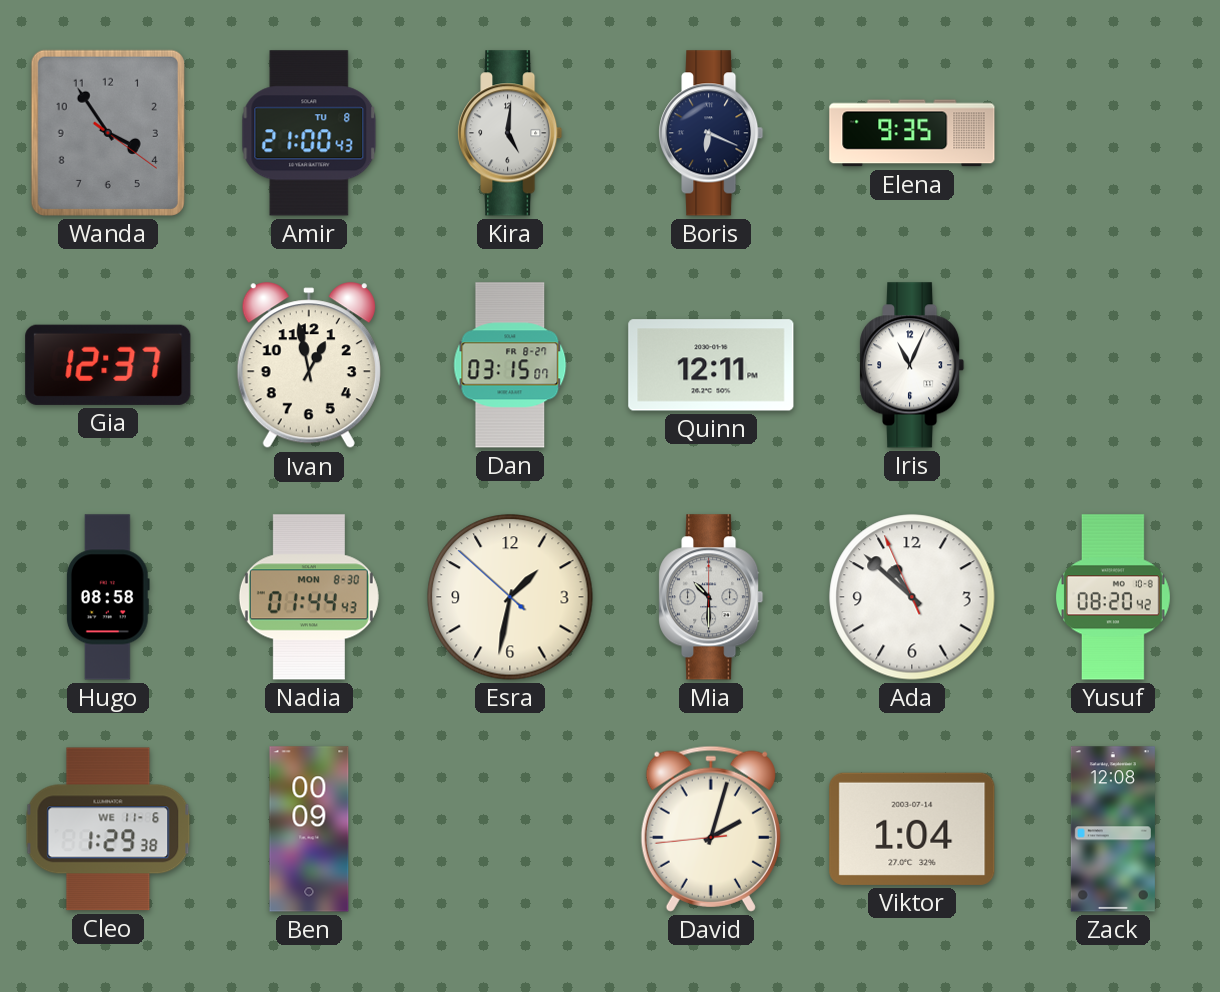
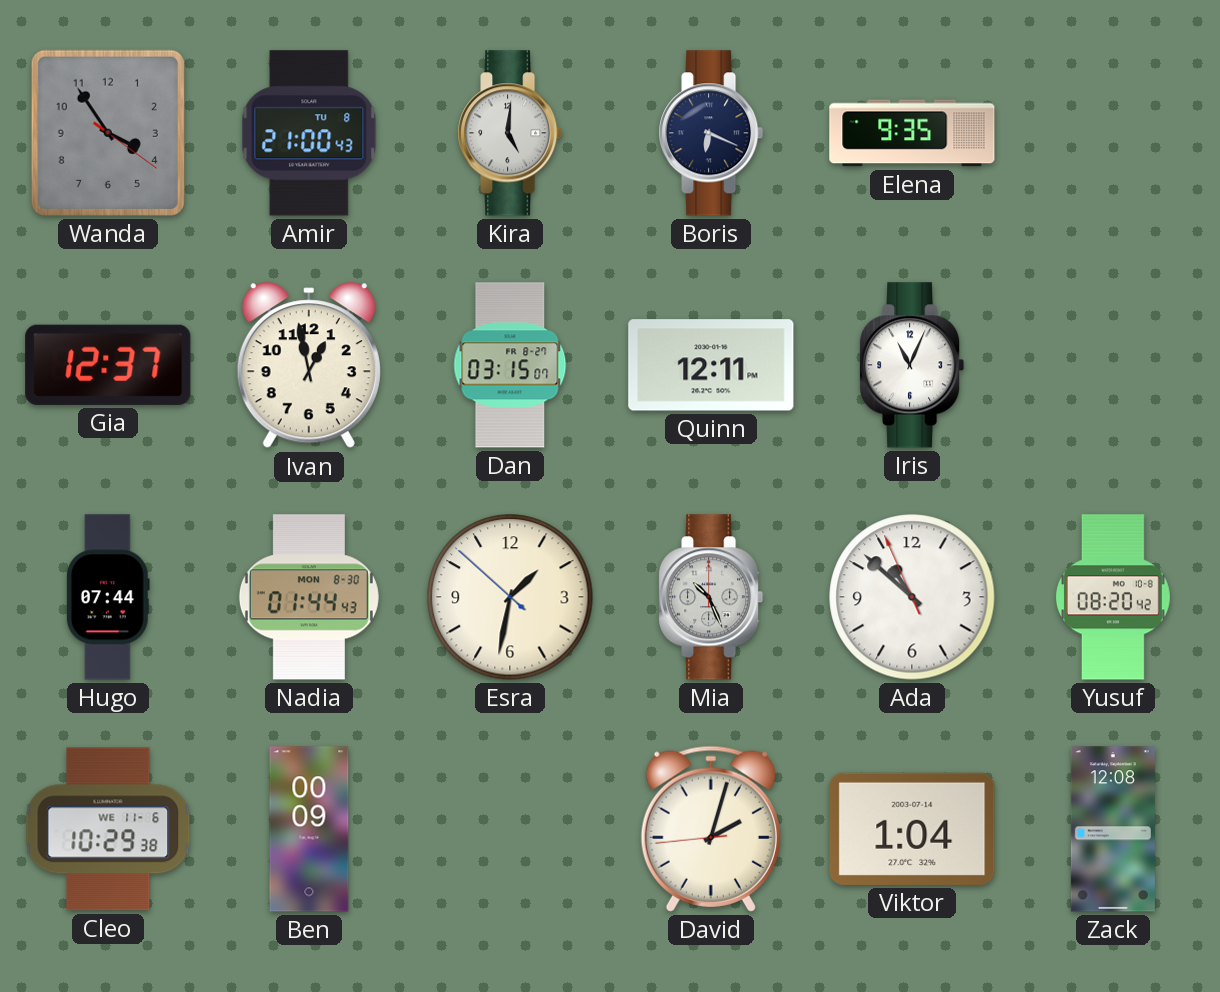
Hugo: 08:58 -> 07:44 (108, 597)
Mia: 10:30 -> 10:26 (712, 597)
Cleo: 1:29 -> 10:29 (108, 829)
